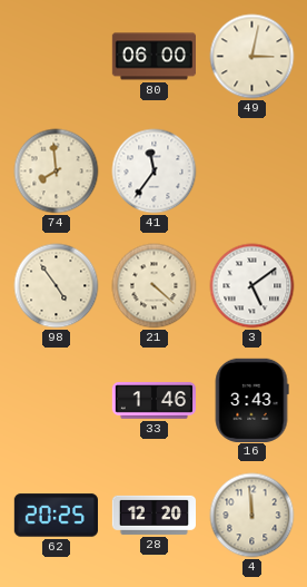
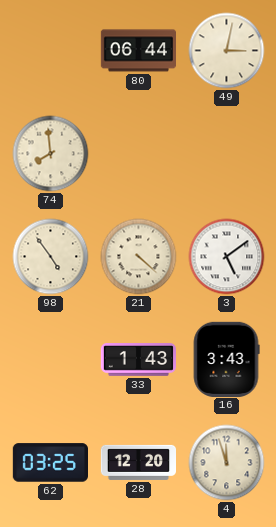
80: 06:00 -> 06:44 (138, 51)
41: 11:36 -> none (155, 172)
33: 1:46 -> 1:43 (139, 360)
62: 20:25 -> 03:25 (50, 463)
4: 11:59 -> 11:57 (227, 463)
